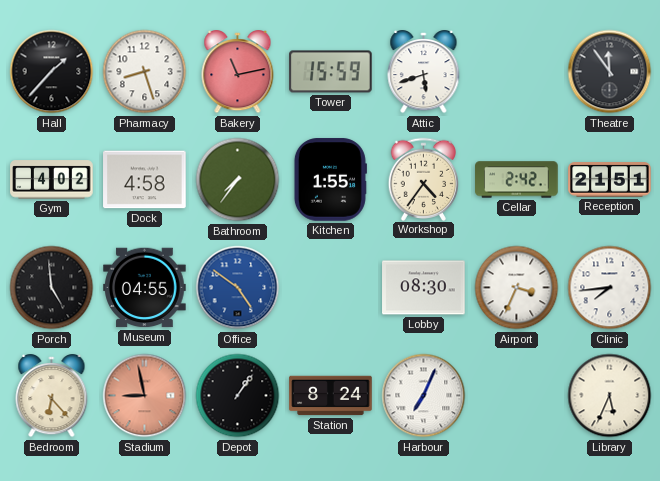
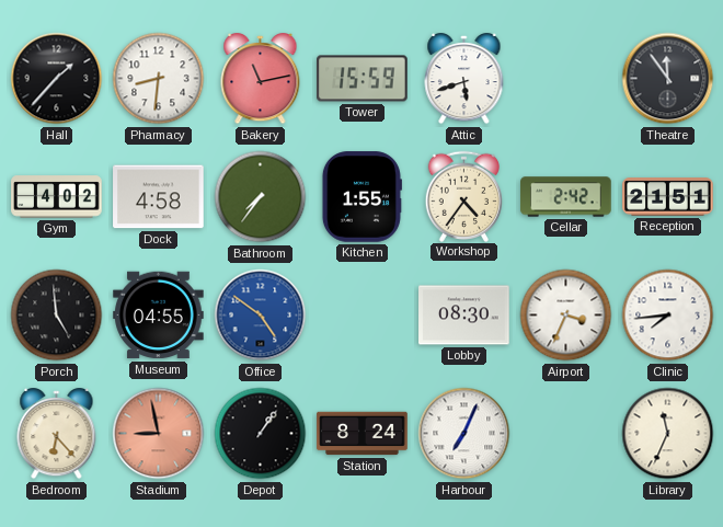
Pharmacy: 8:27 -> 8:31 (159, 79)
Library: 5:34 -> 11:34 (668, 434)
